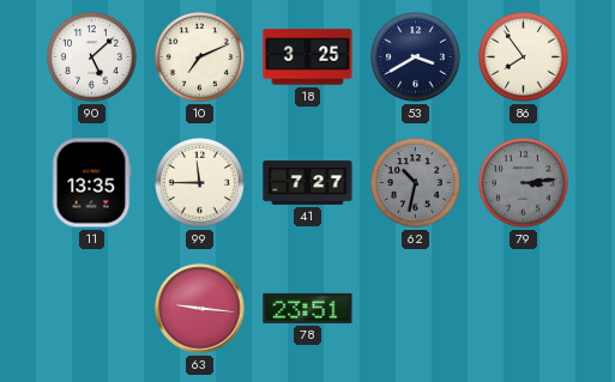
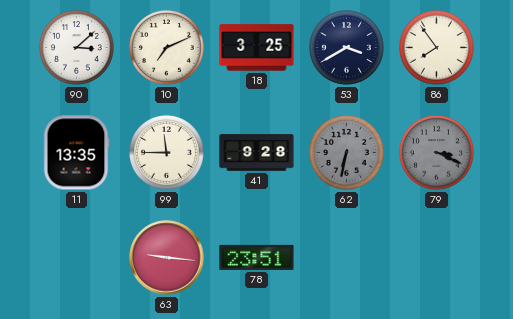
90: 5:08 -> 3:08 (77, 48)
41: 7:27 -> 9:28 (257, 153)
62: 10:32 -> 6:32 (347, 153)
79: 3:14 -> 3:19 (437, 153)
